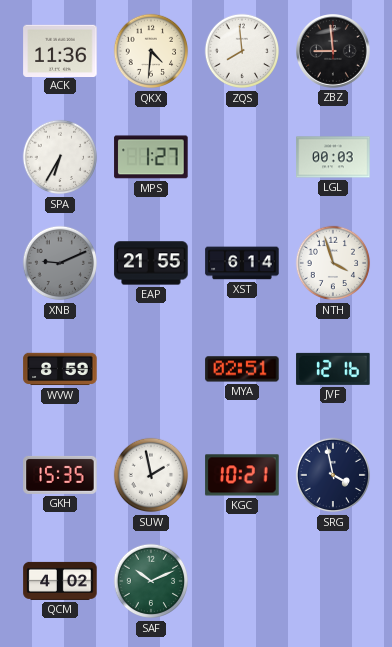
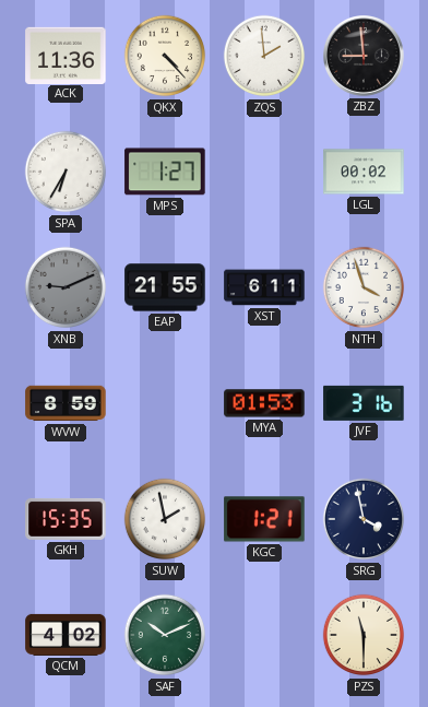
QKX: 4:31 -> 4:23 (165, 56)
ZQS: 7:59 -> 1:59 (264, 56)
LGL: 00:03 -> 00:02 (364, 172)
XST: 6:14 -> 6:11 (264, 287)
MYA: 02:51 -> 01:53 (264, 403)
JVF: 12:16 -> 3:16 (364, 403)
KGC: 10:21 -> 1:21 (264, 519)
PZS: none -> 11:30 (364, 635)
